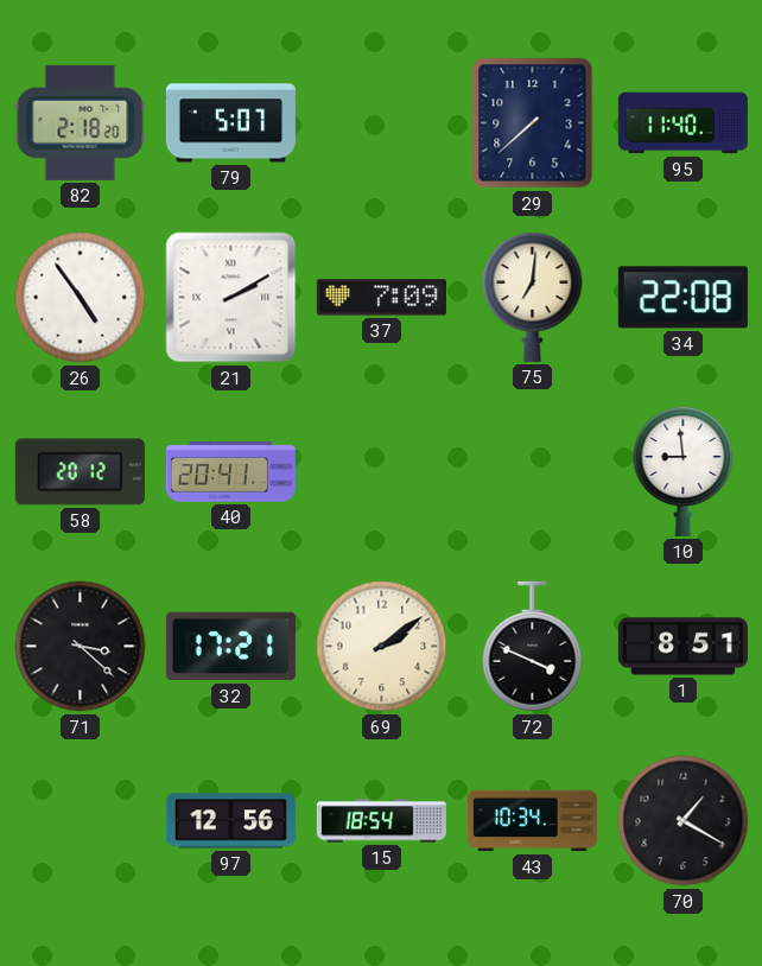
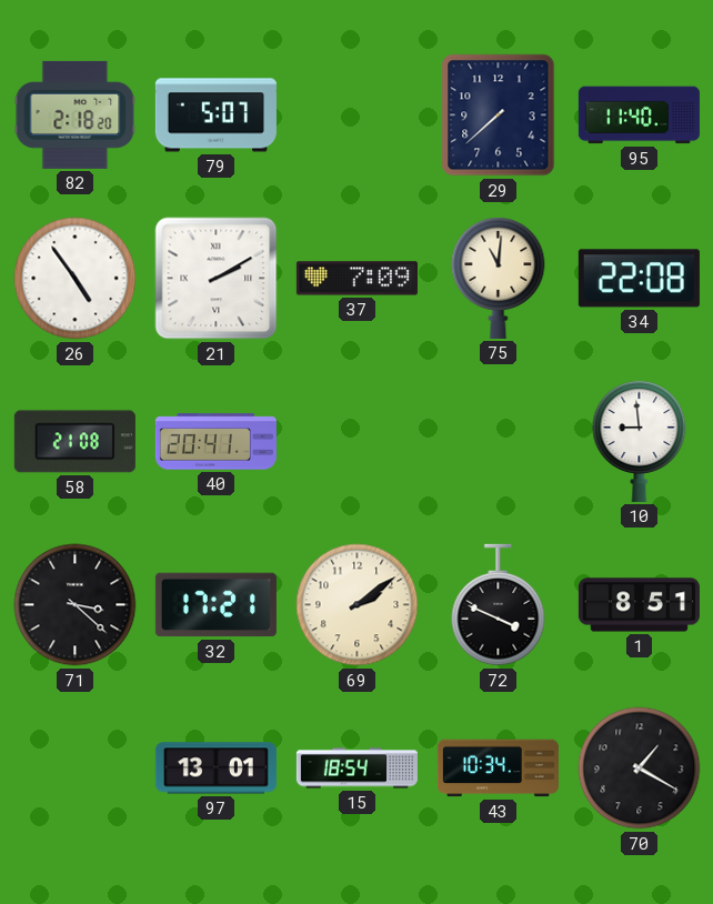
75: 7:01 -> 11:01 (499, 278)
58: 20:12 -> 21:08 (74, 442)
97: 12:56 -> 13:01 (215, 769)
